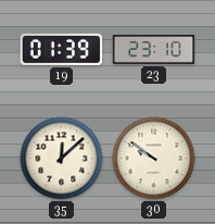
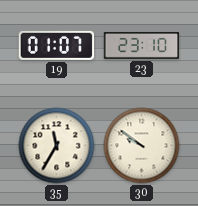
19: 01:39 -> 01:07 (57, 45)
35: 12:08 -> 11:35 (57, 146)
